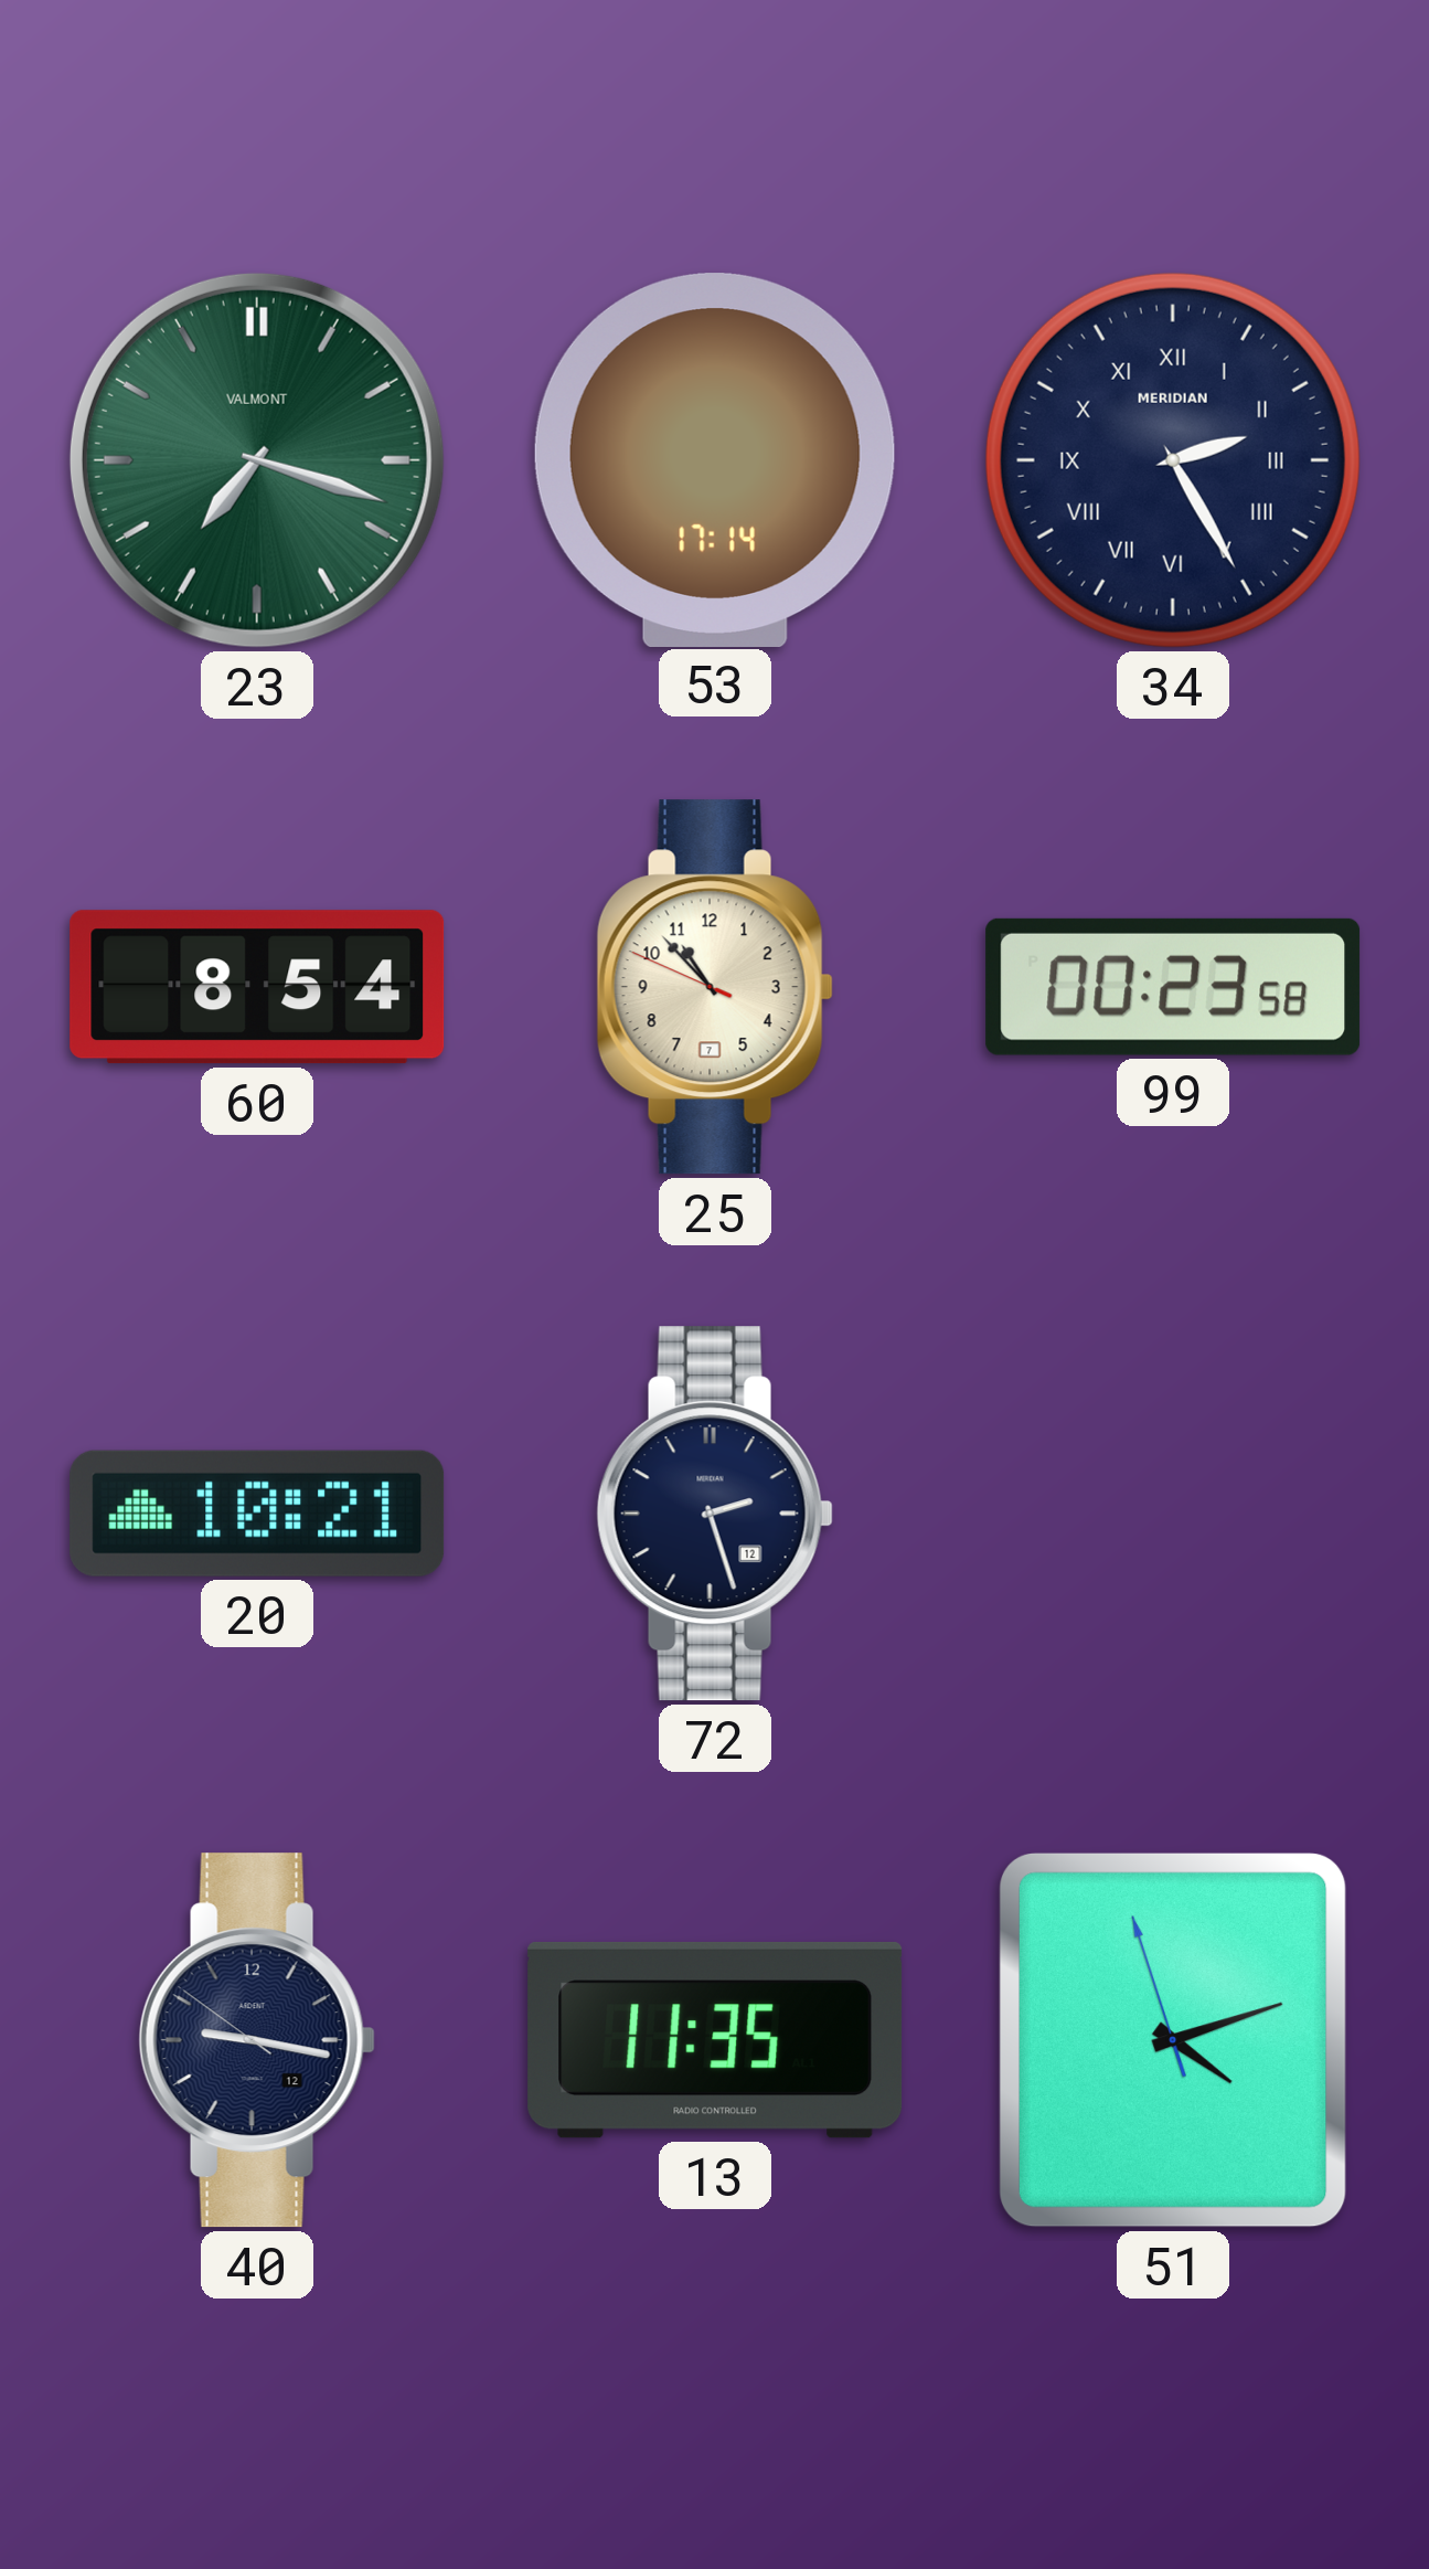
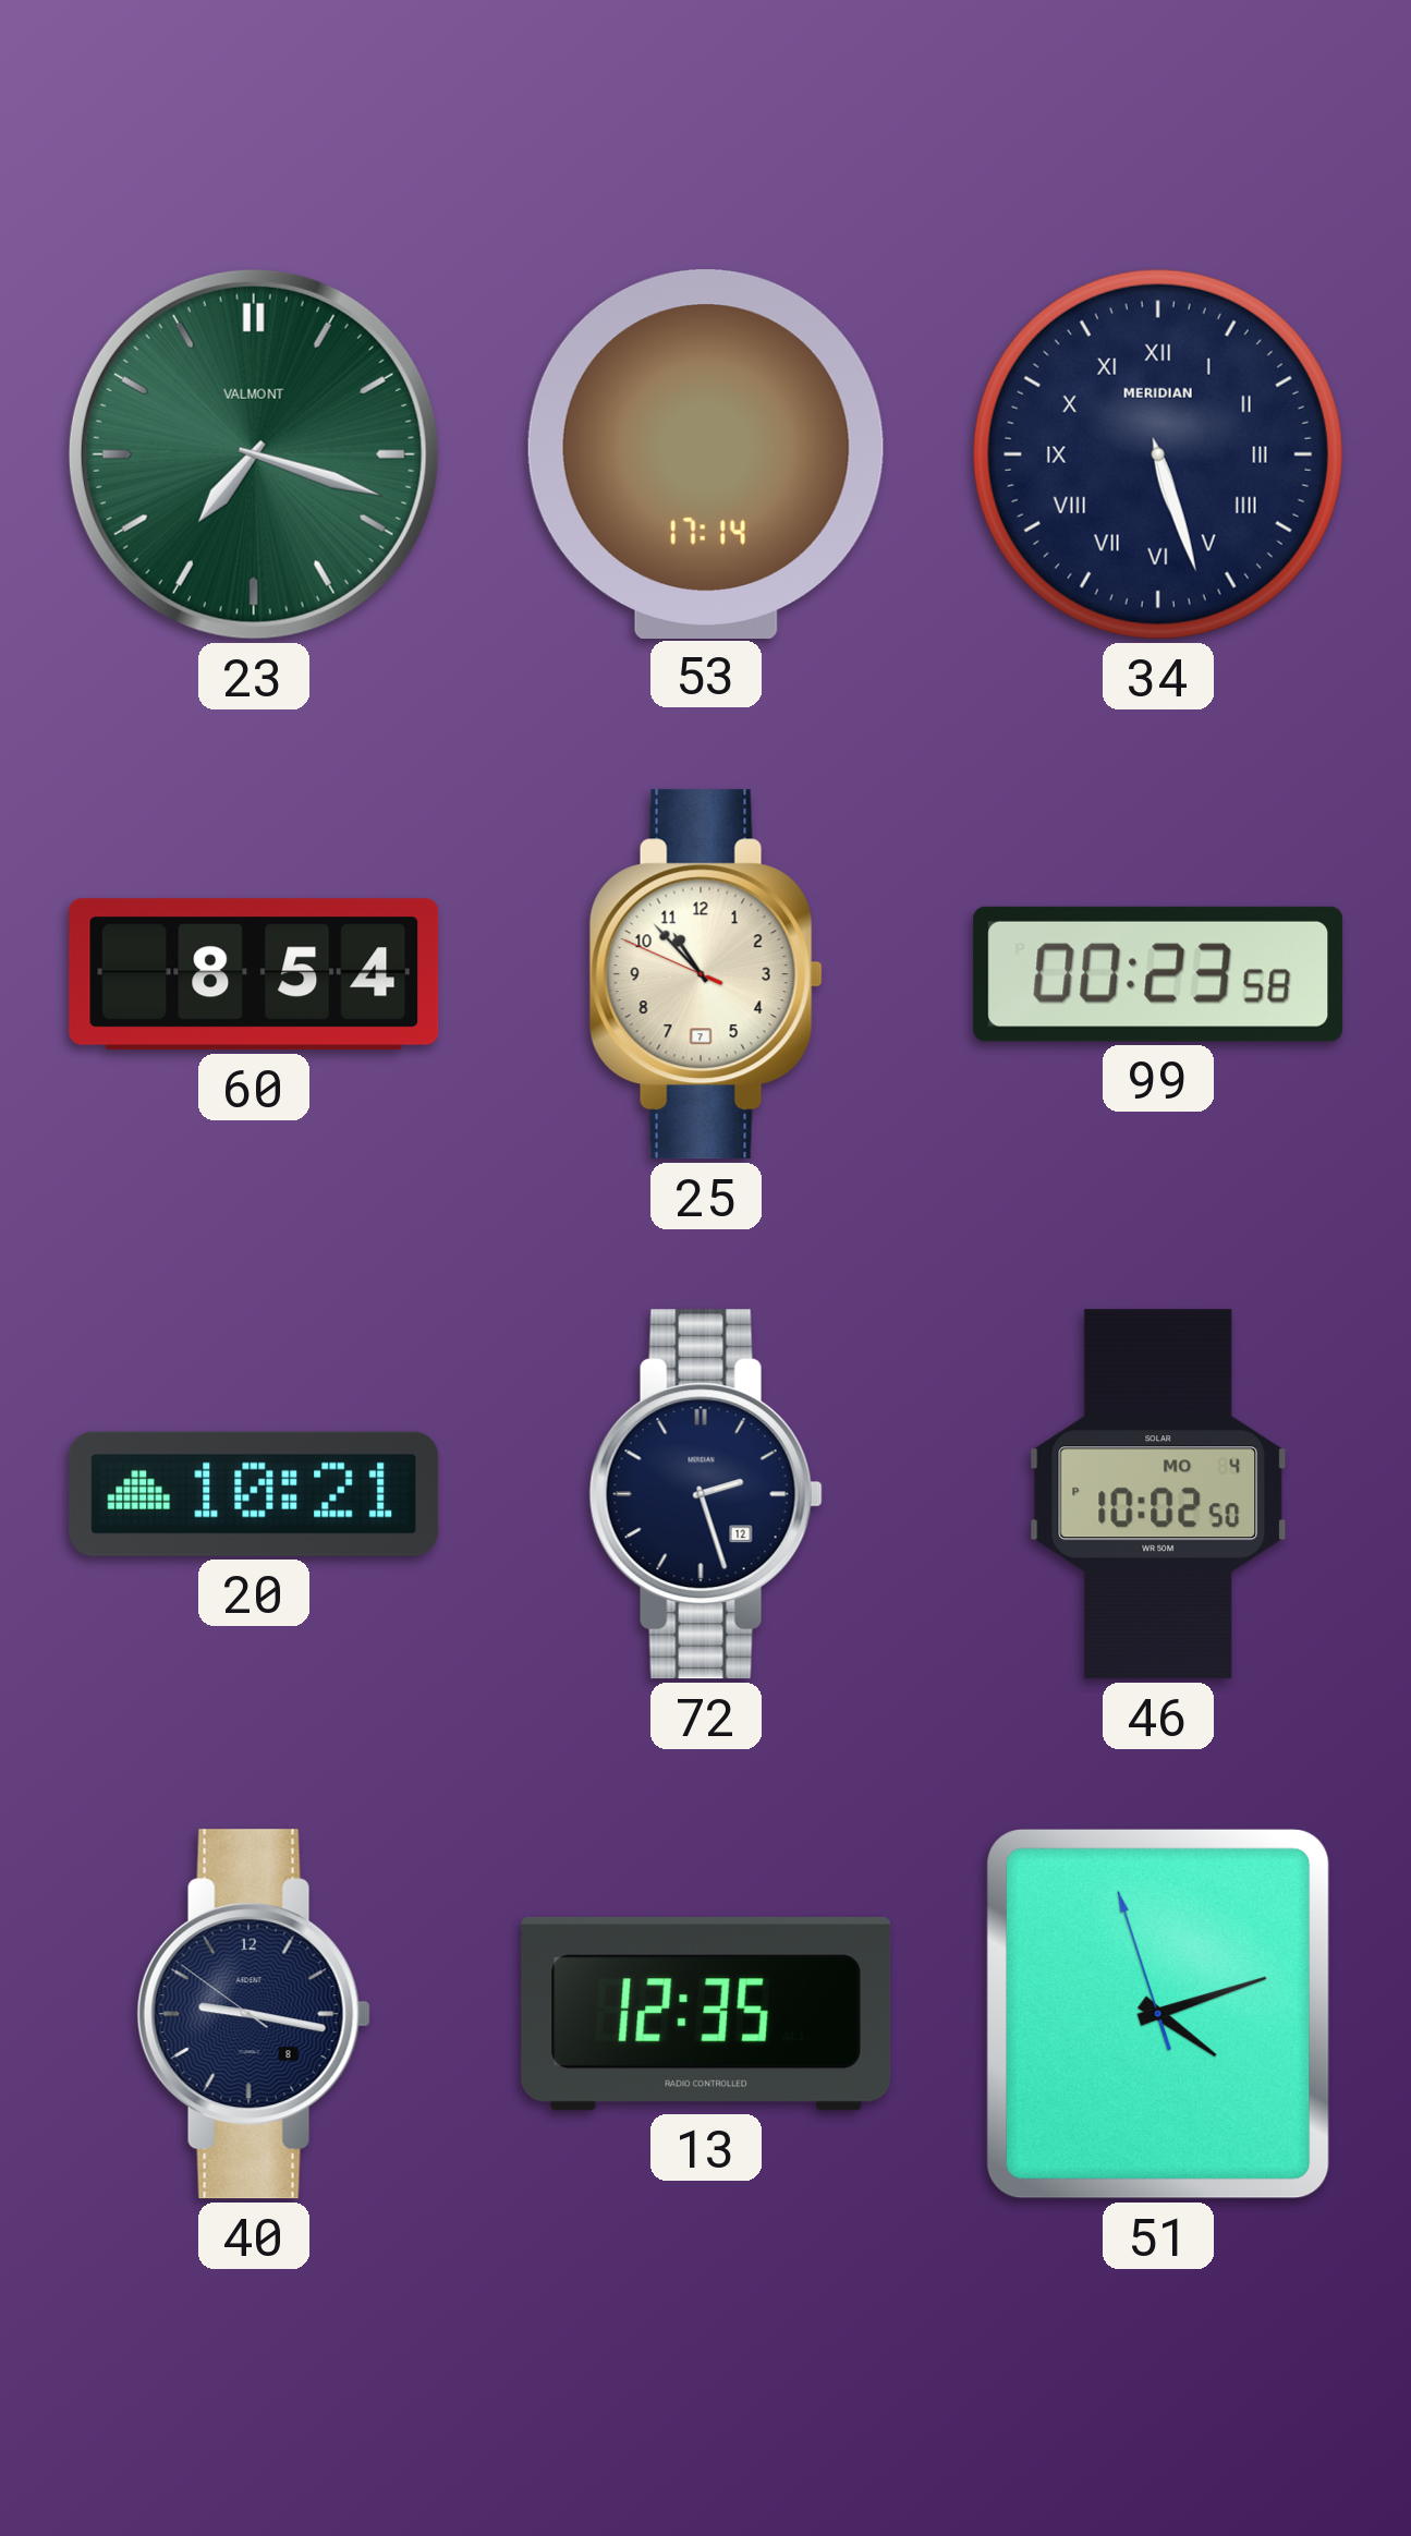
34: 2:25 -> 5:27 (1158, 454)
46: none -> 10:02 (1158, 1494)
40 date: 12 -> 8 (254, 2014)
13: 11:35 -> 12:35 (706, 2014)
